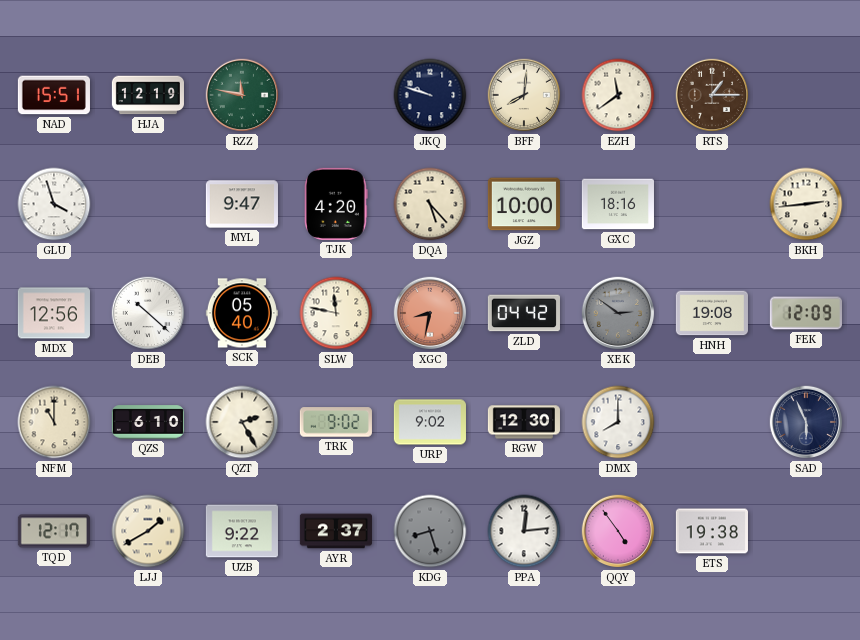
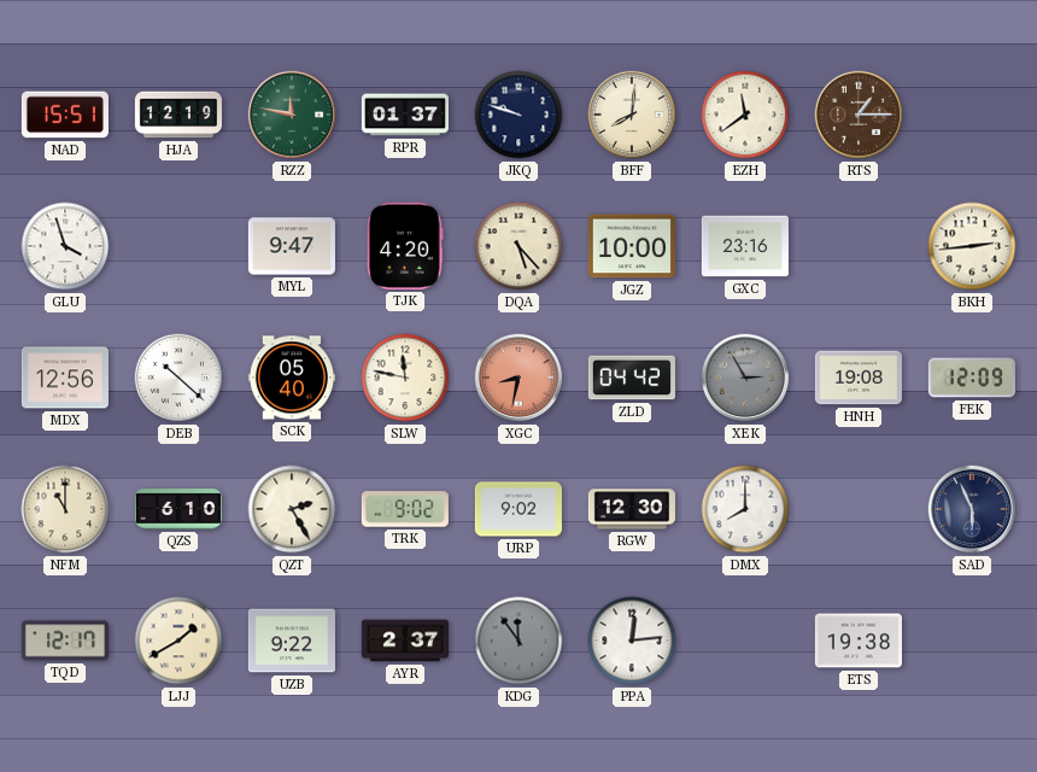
RPR: none -> 01:37 (405, 115)
GXC: 18:16 -> 23:16 (745, 246)
XEK: 2:51 -> 2:55 (745, 378)
KDG: 8:27 -> 11:54 (518, 641)
QQY: 4:54 -> none (618, 531)
